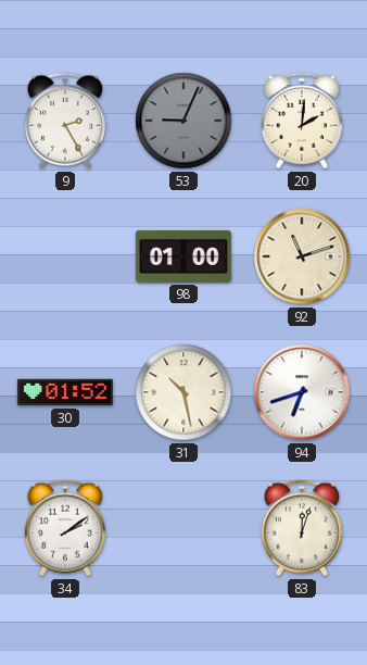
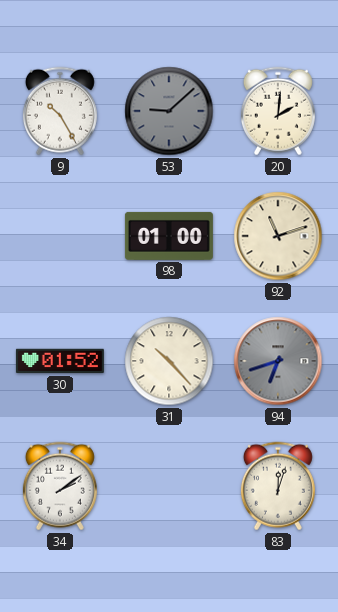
9: 2:25 -> 10:25 (60, 111)
53: 9:04 -> 9:08 (169, 111)
31: 10:28 -> 10:23 (169, 361)
94 dial: white -> grey (278, 361)
